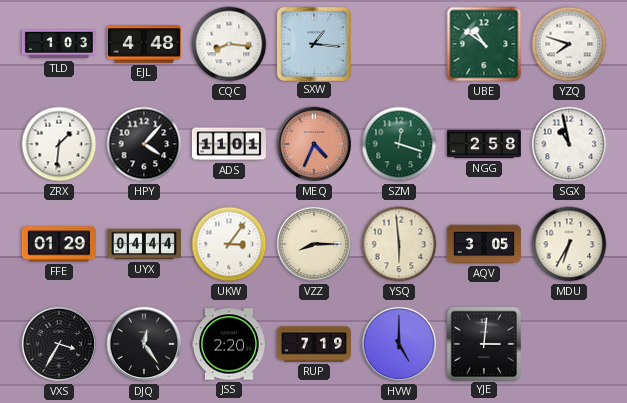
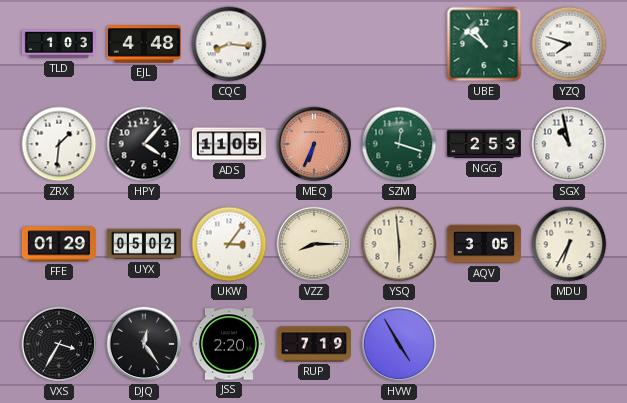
SXW: 1:16 -> none (313, 43)
ADS: 11:01 -> 11:05 (229, 144)
MEQ: 4:34 -> 6:34 (314, 144)
NGG: 2:58 -> 2:53 (484, 144)
UYX: 04:44 -> 05:02 (144, 244)
HVW: 5:00 -> 4:55 (399, 344)
YJE: 3:01 -> none (483, 343)
